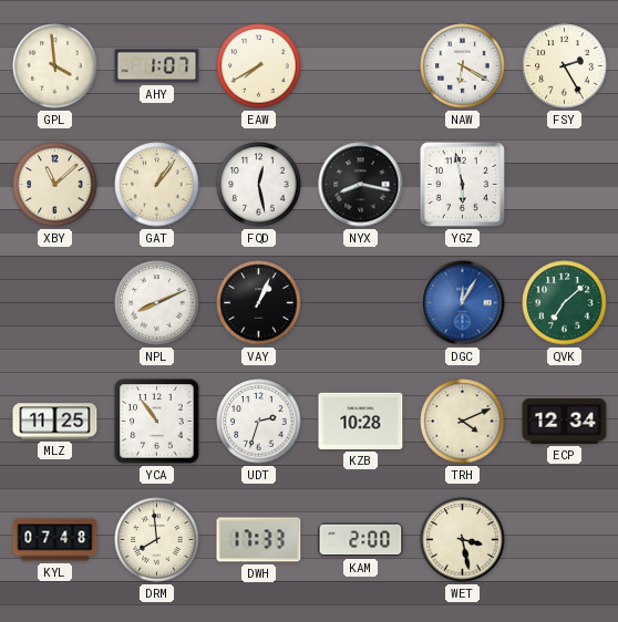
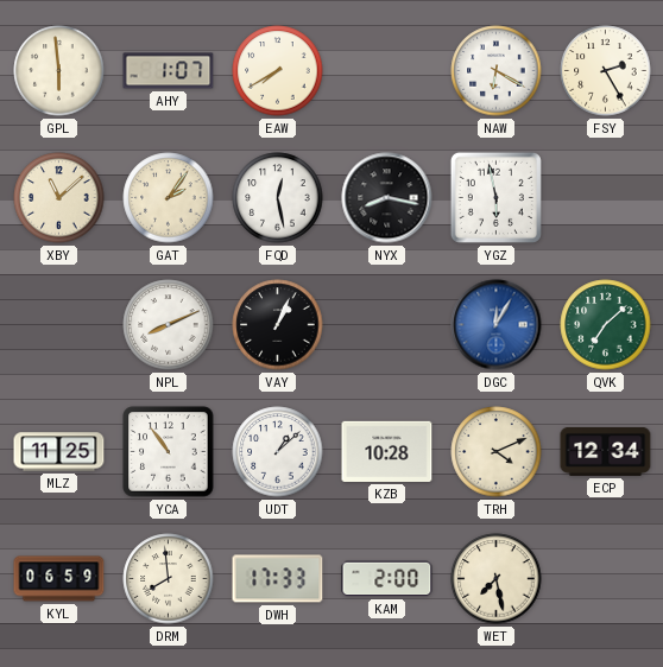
GPL: 3:59 -> 5:59 (59, 71)
GAT: 1:06 -> 2:06 (169, 198)
UDT: 2:33 -> 1:08 (278, 452)
KYL: 07:48 -> 06:59 (59, 579)
WET: 3:28 -> 7:28 (497, 579)
